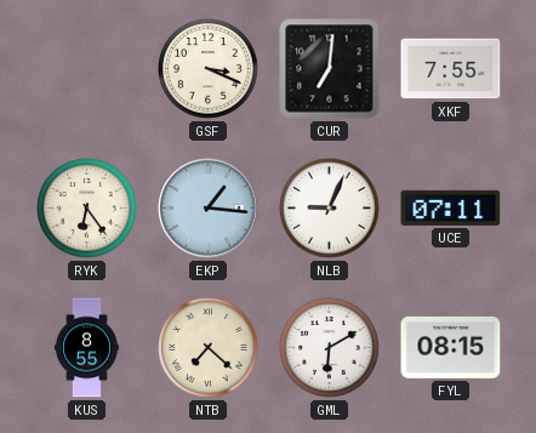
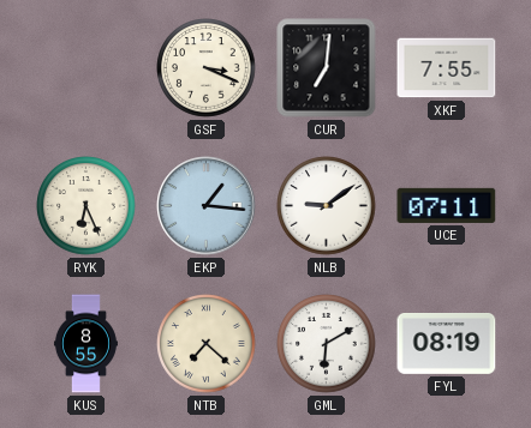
RYK: 6:24 -> 6:26 (86, 206)
NLB: 9:04 -> 9:09 (327, 206)
FYL: 08:15 -> 08:19 (447, 344)
